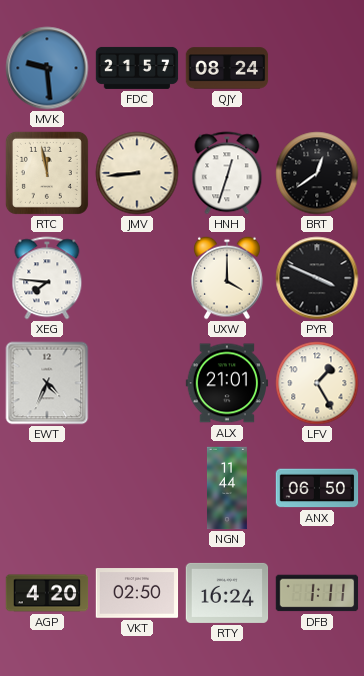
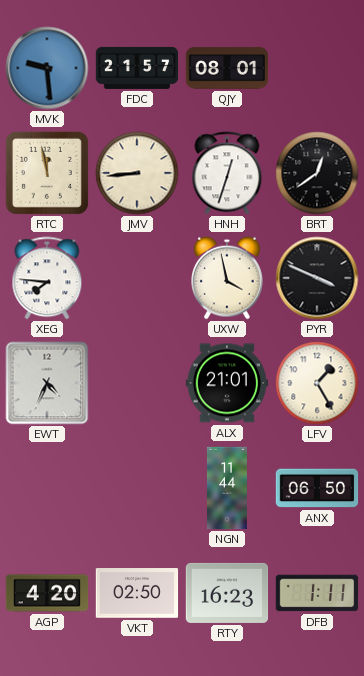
QJY: 08:24 -> 08:01 (227, 68)
UXW: 4:00 -> 3:58 (228, 278)
RTY: 16:24 -> 16:23 (227, 593)
